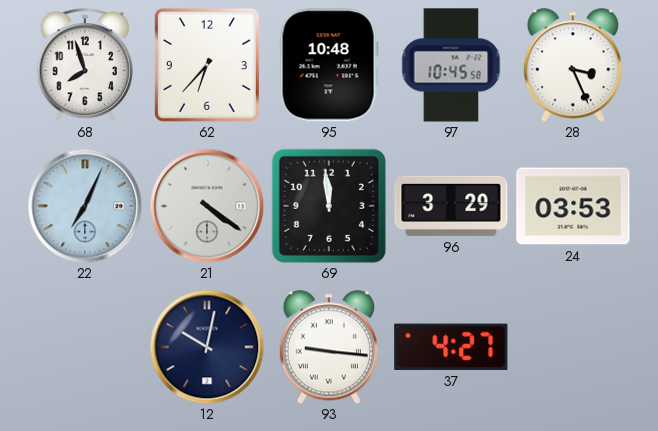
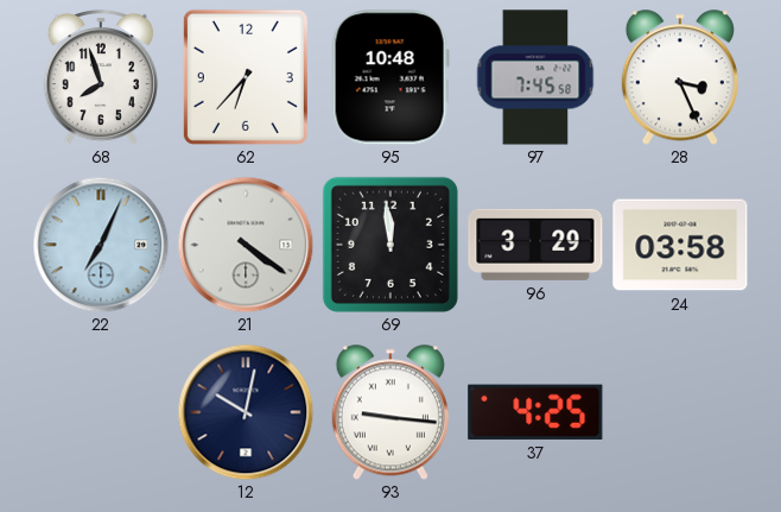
97: 10:45 -> 7:45 (535, 77)
24: 03:53 -> 03:58 (680, 245)
37: 4:27 -> 4:25 (535, 412)
